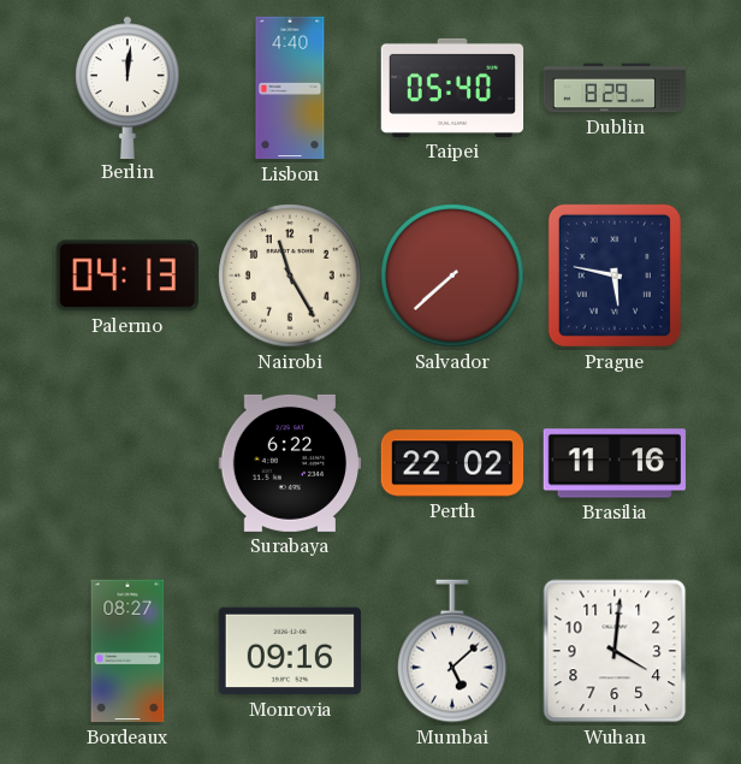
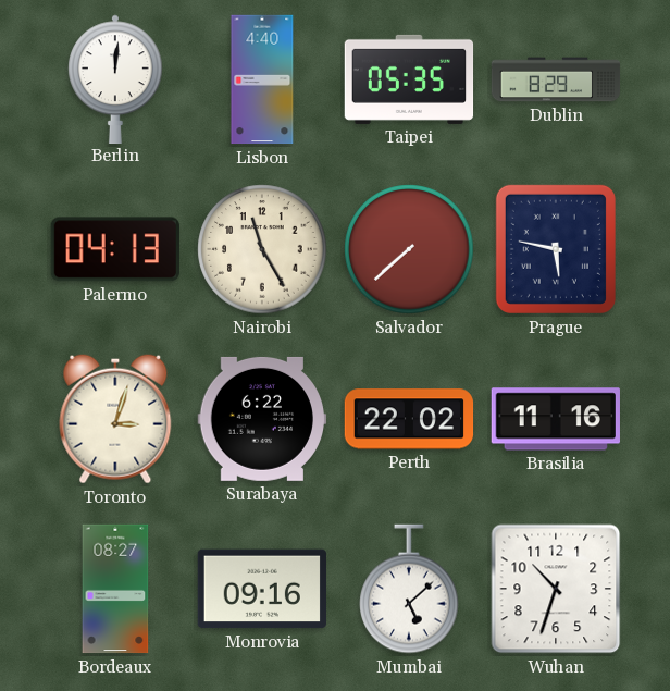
Taipei: 05:40 -> 05:35 (409, 79)
Toronto: none -> 3:03 (115, 419)
Wuhan: 4:01 -> 10:33 (556, 589)
